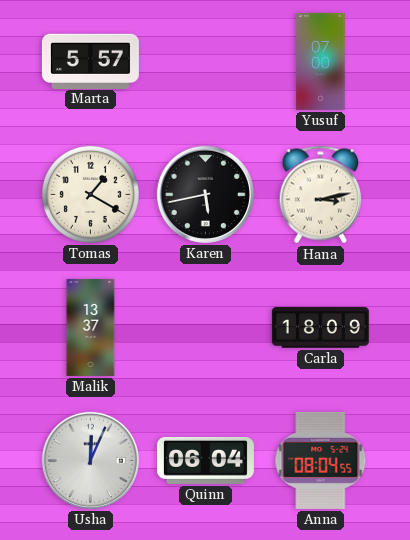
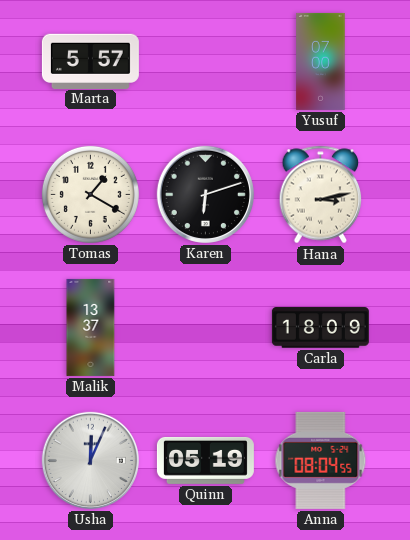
Karen: 5:43 -> 6:12 (205, 194)
Quinn: 06:04 -> 05:19 (205, 460)
